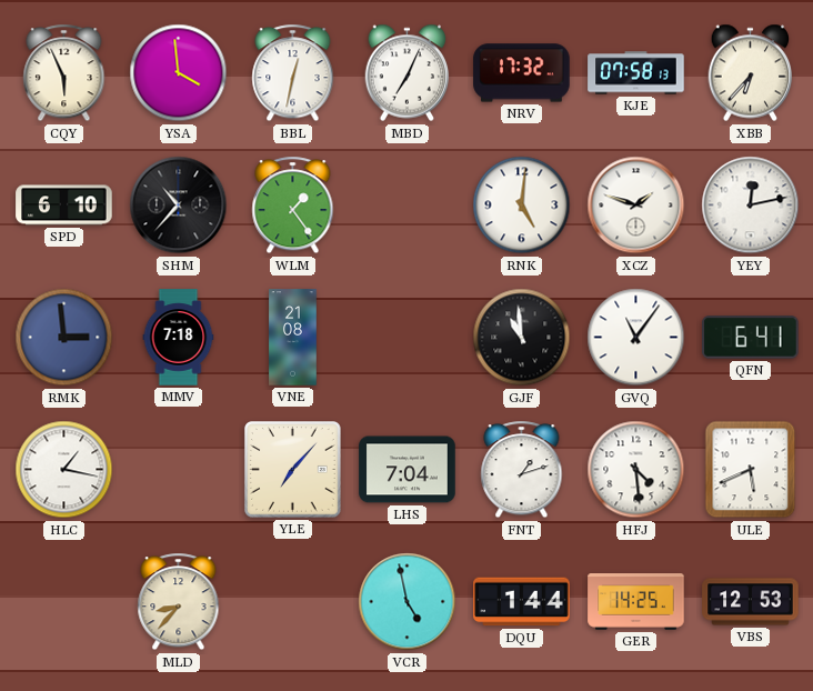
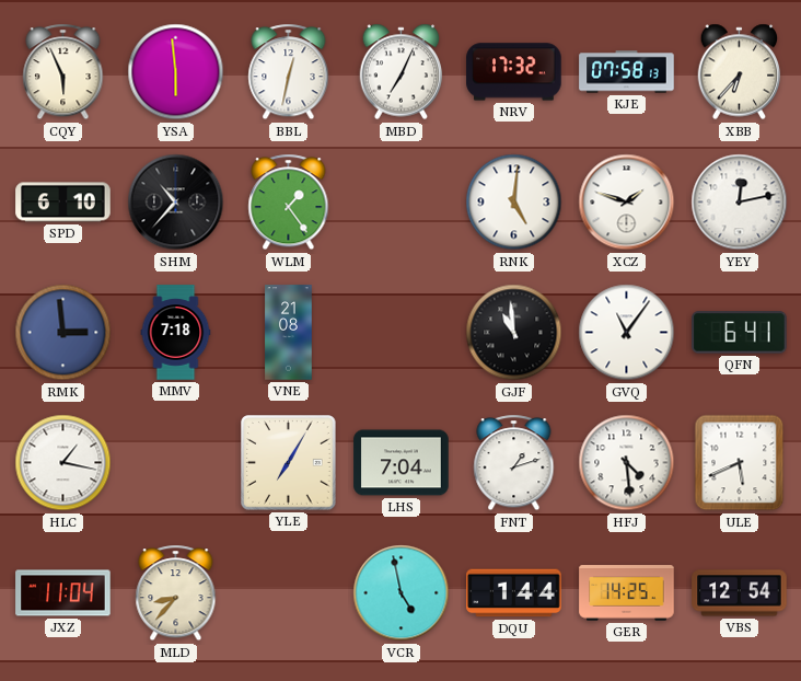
YSA: 3:59 -> 5:59 (176, 72)
YLE: 7:07 -> 7:05 (289, 463)
JXZ: none -> 11:04 (63, 593)
VBS: 12:53 -> 12:54 (740, 593)
